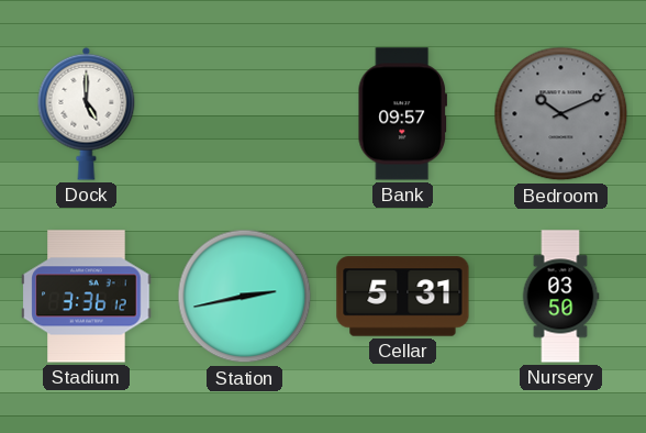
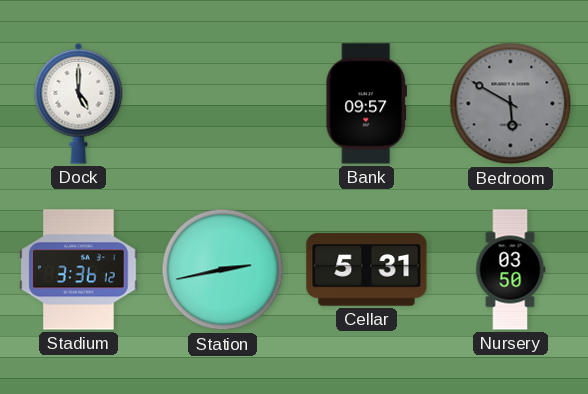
Bedroom: 10:11 -> 5:50 (511, 104)
